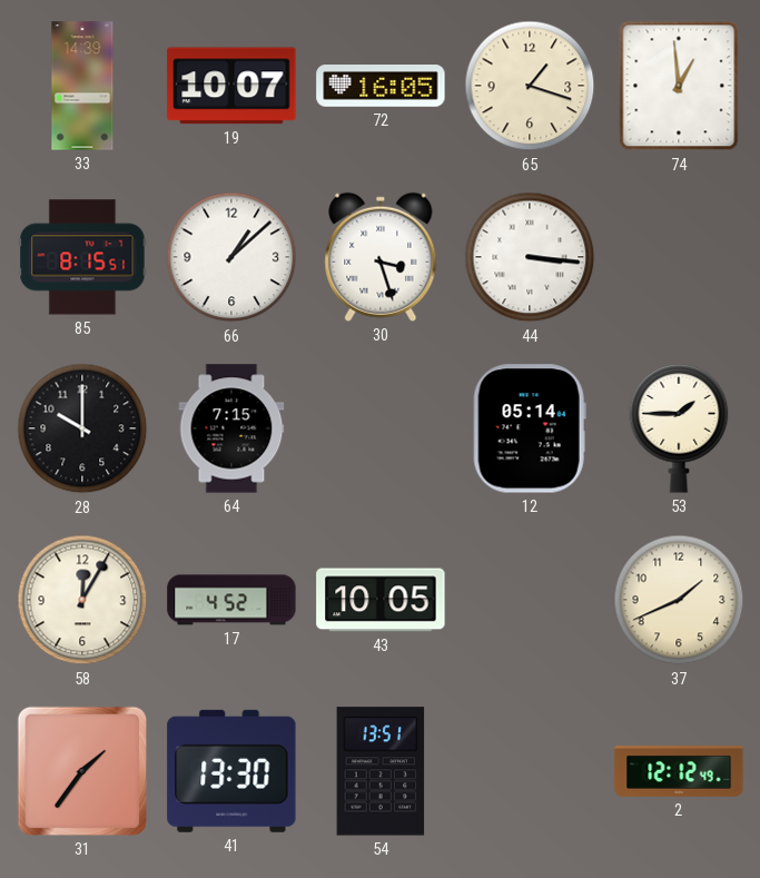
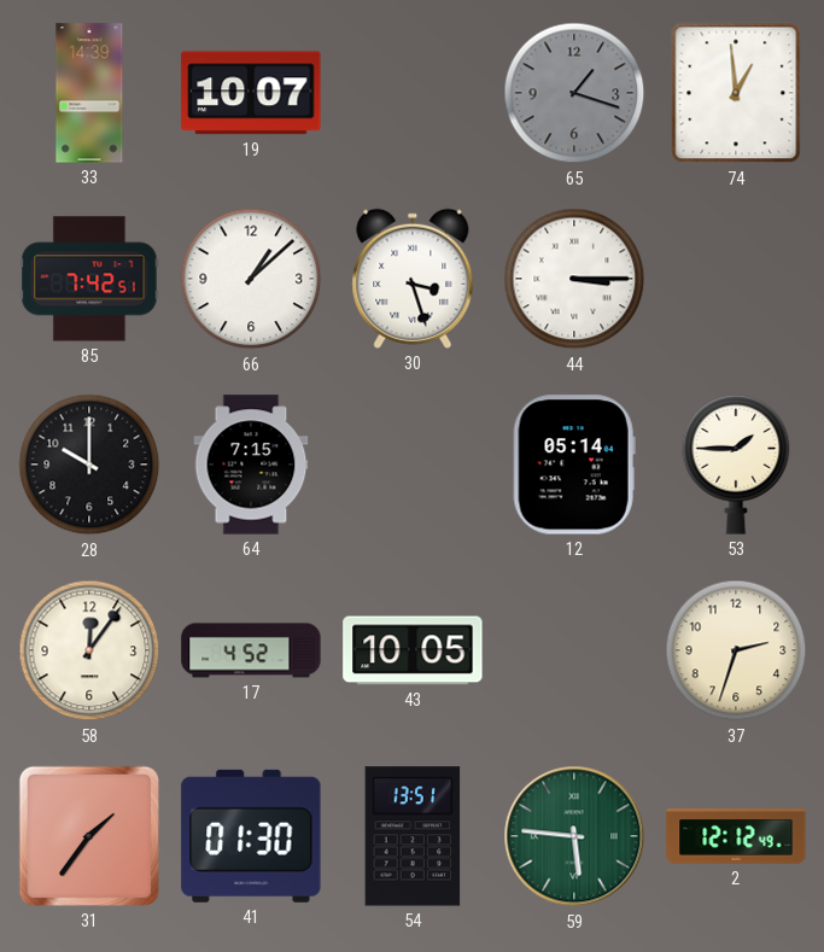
72: 16:05 -> none (381, 86)
65 dial: cream -> grey (574, 93)
85: 8:15 -> 7:42 (89, 279)
44: 3:16 -> 3:15 (574, 279)
58: 12:05 -> 12:06 (89, 650)
37: 1:41 -> 2:33 (736, 650)
41: 13:30 -> 01:30 (251, 836)
59: none -> 5:46 (574, 836)
